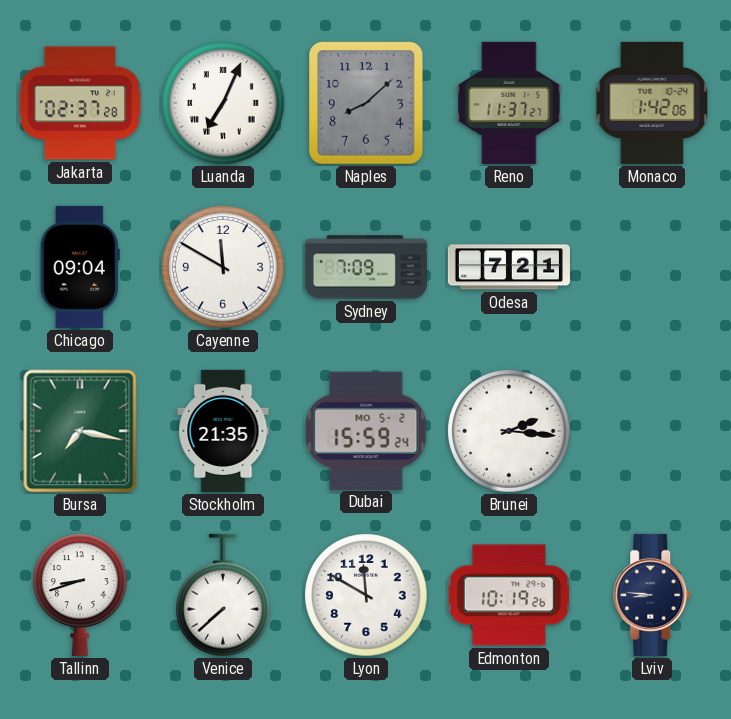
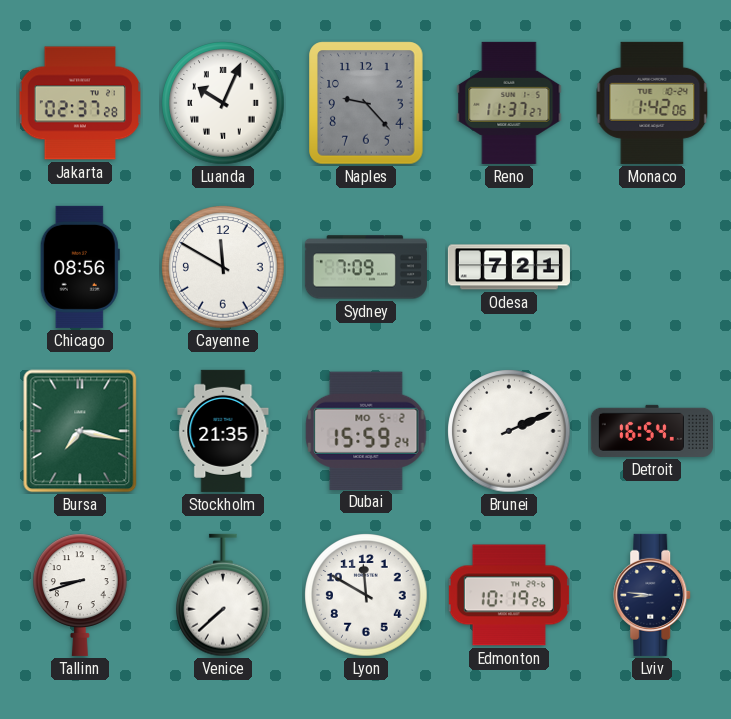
Luanda: 7:04 -> 10:04 (223, 103)
Naples: 8:08 -> 9:23 (366, 103)
Chicago: 09:04 -> 08:56 (80, 267)
Brunei: 2:16 -> 2:11 (509, 431)
Detroit: none -> 16:54 (652, 431)
